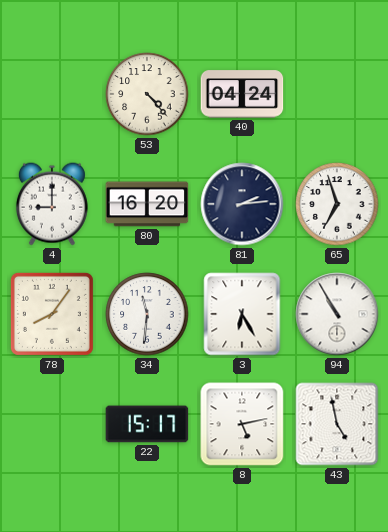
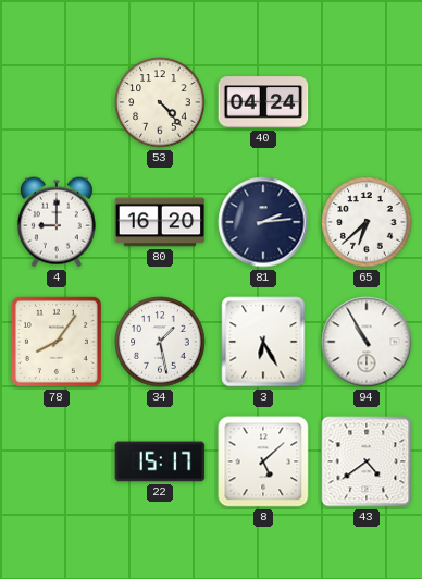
65: 6:57 -> 6:38 (367, 222)
34: 11:31 -> 1:28 (160, 342)
8: 5:13 -> 5:08 (263, 461)
43: 4:58 -> 4:39 (367, 461)
